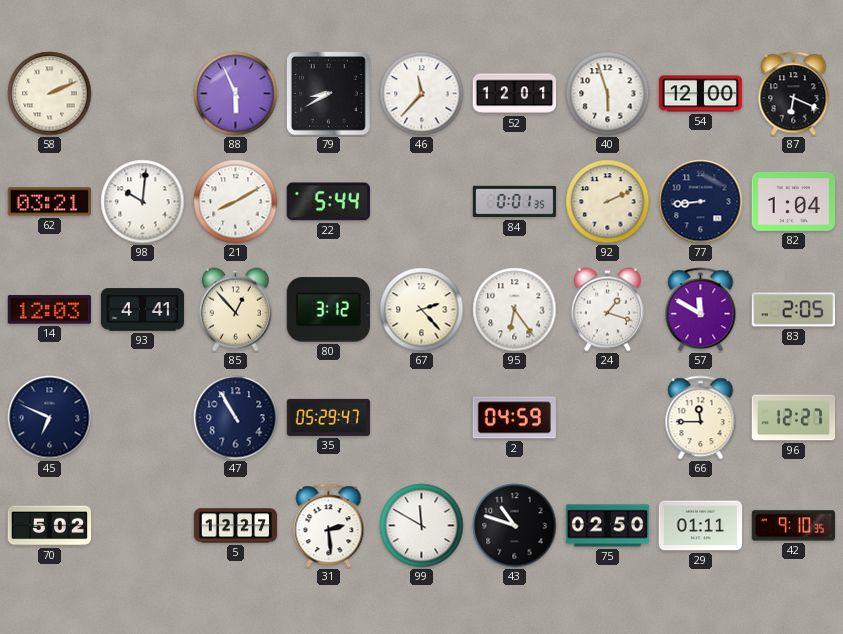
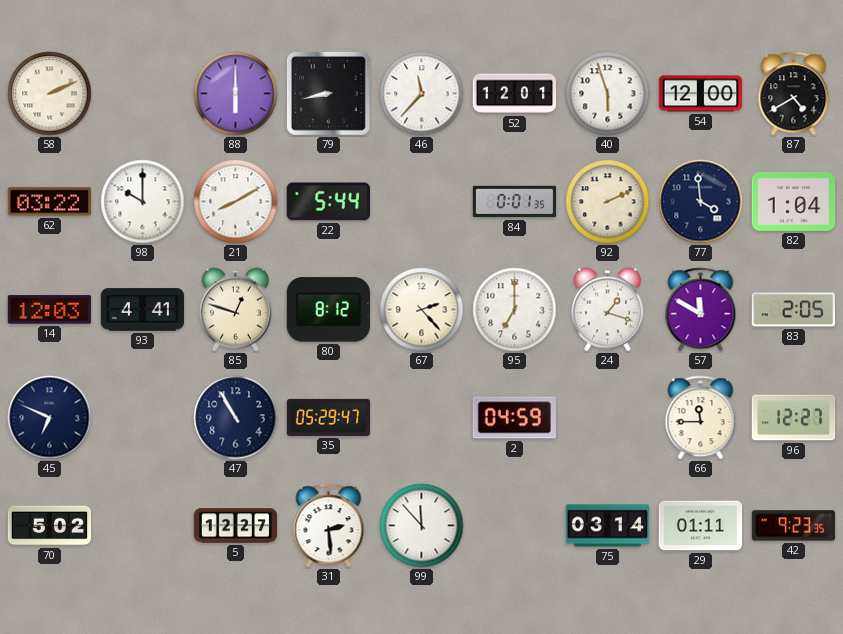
88: 5:56 -> 6:00 (236, 94)
79: 8:40 -> 8:43 (329, 94)
87: 6:19 -> 4:40 (794, 94)
62: 03:21 -> 03:22 (49, 202)
98: 10:01 -> 10:00 (143, 202)
77: 8:44 -> 3:59 (701, 202)
85: 12:53 -> 12:48 (235, 310)
80: 3:12 -> 8:12 (328, 310)
95: 6:24 -> 7:00 (515, 310)
99: 11:50 -> 11:53 (422, 526)
43: 10:48 -> none (515, 526)
75: 02:50 -> 03:14 (608, 526)
42: 9:10 -> 9:23 (793, 526)
